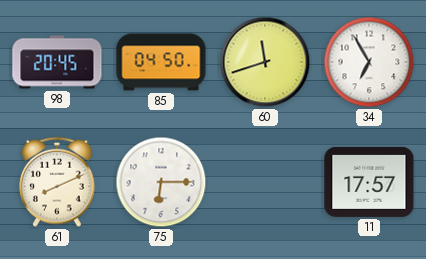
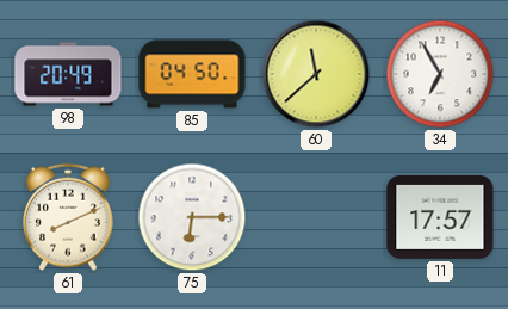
98: 20:45 -> 20:49 (68, 74)
60: 11:42 -> 11:38 (316, 74)
